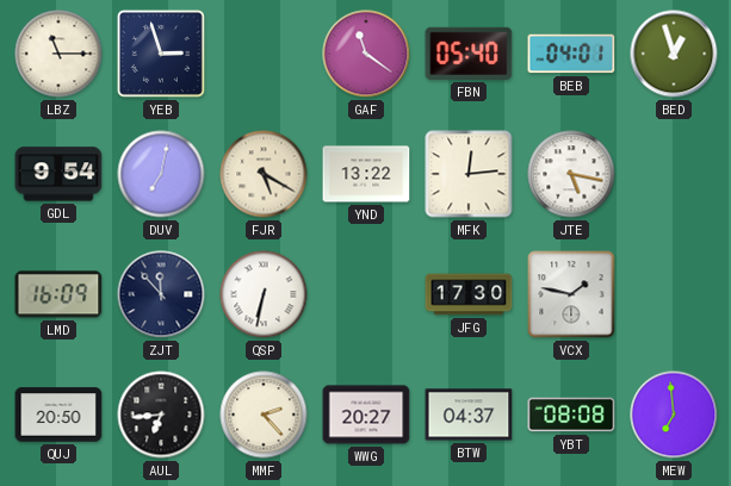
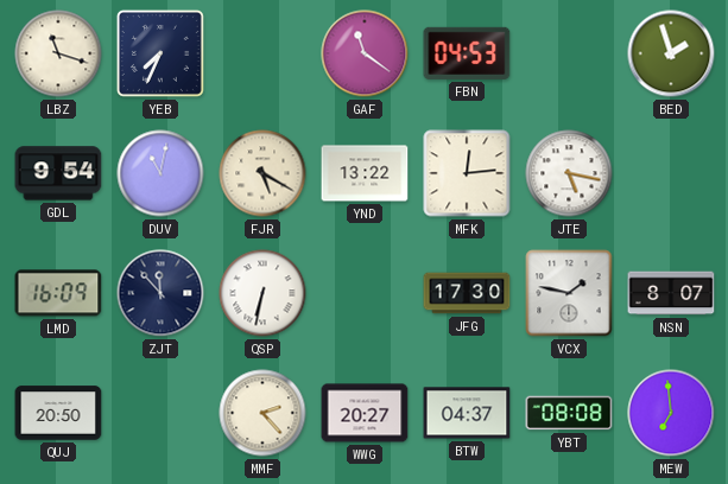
LBZ: 11:15 -> 11:18 (58, 53)
YEB: 2:57 -> 7:34 (160, 53)
FBN: 05:40 -> 04:53 (467, 53)
BEB: 04:01 -> none (571, 54)
BED: 12:57 -> 1:57 (671, 53)
DUV: 7:02 -> 11:02 (160, 173)
NSN: none -> 8:07 (671, 293)
AUL: 6:44 -> none (161, 415)
